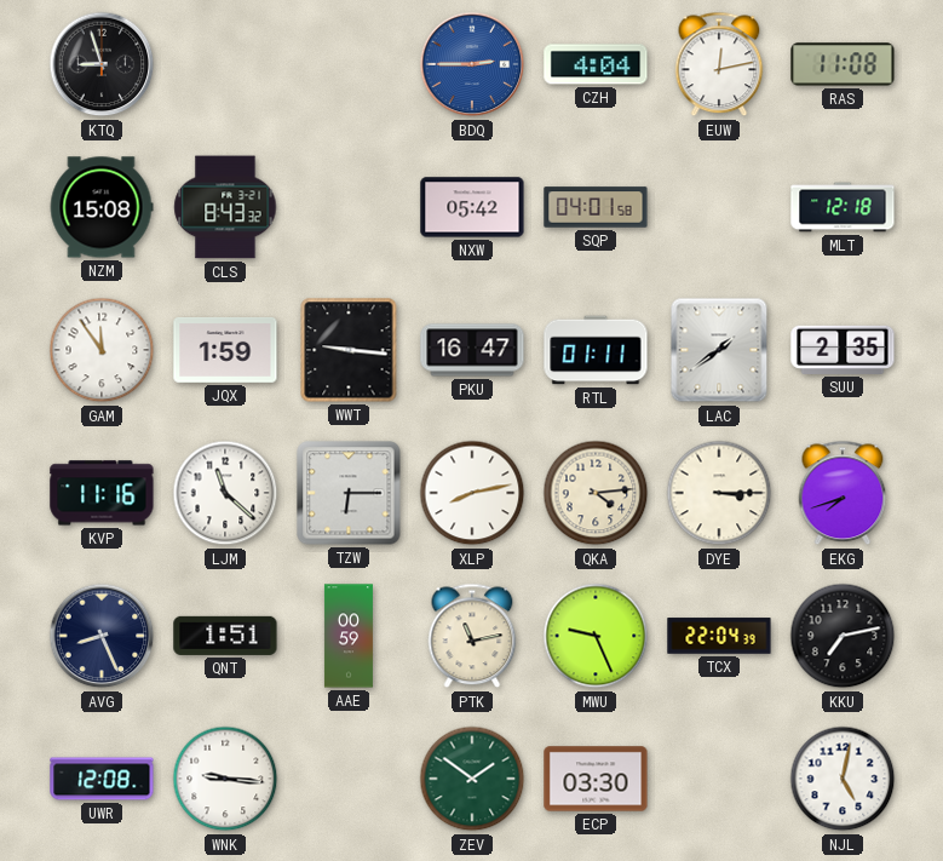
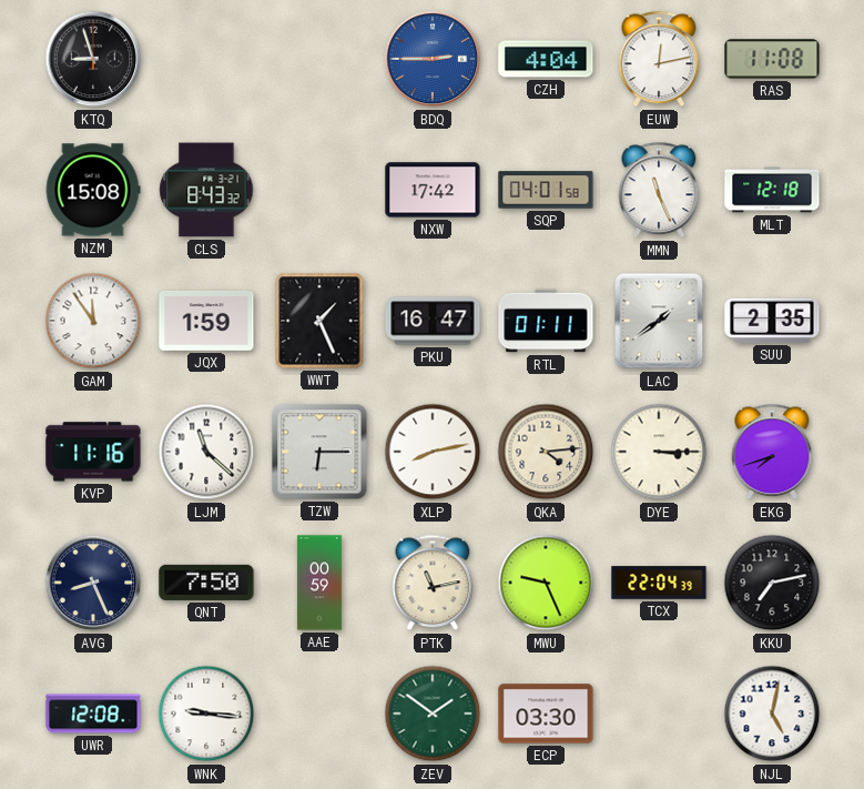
NXW: 05:42 -> 17:42 (433, 190)
MMN: none -> 11:26 (659, 190)
WWT: 9:16 -> 1:26 (319, 321)
QNT: 1:51 -> 7:50 (206, 583)
